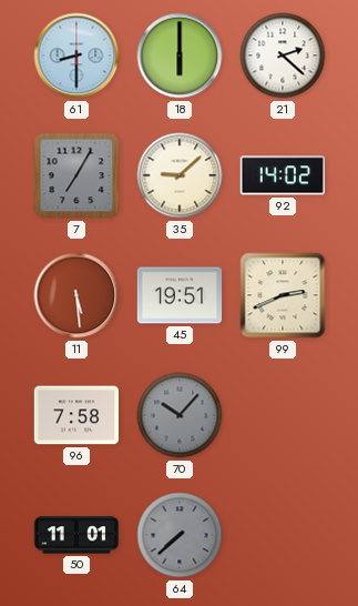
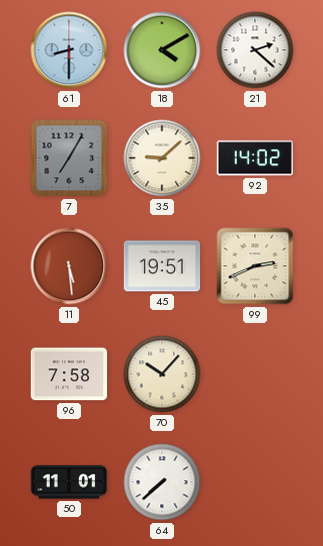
18: 6:00 -> 4:10 (162, 50)
70 dial: grey -> cream (162, 374)
64 dial: grey -> white (162, 482)
